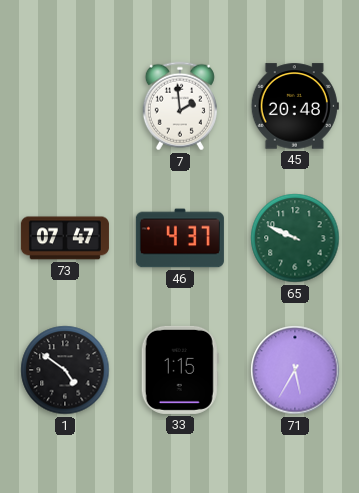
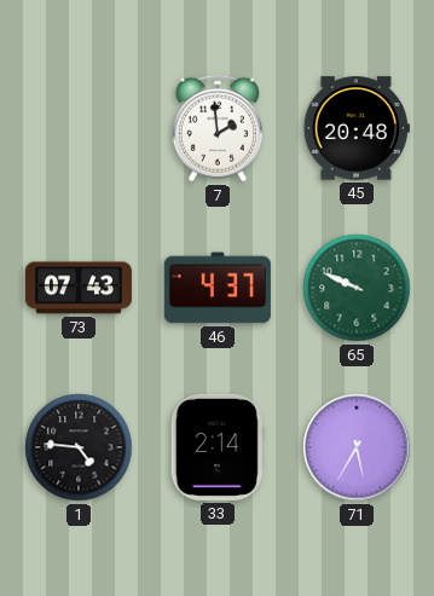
73: 07:47 -> 07:43 (79, 288)
1: 4:51 -> 4:46 (79, 447)
33: 1:15 -> 2:14 (218, 447)
